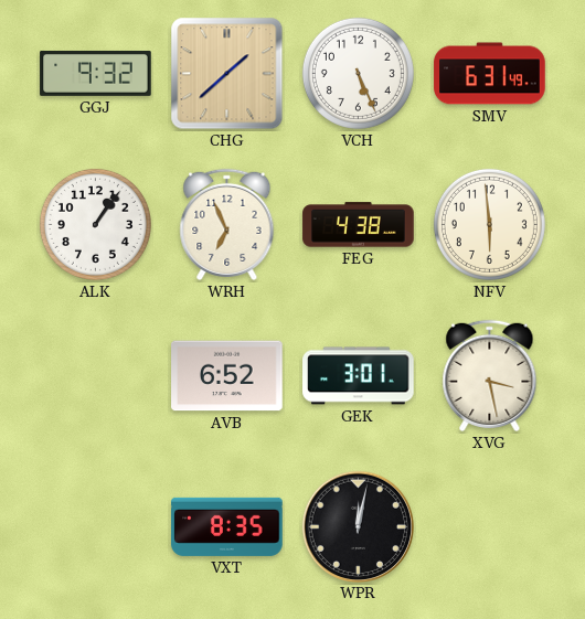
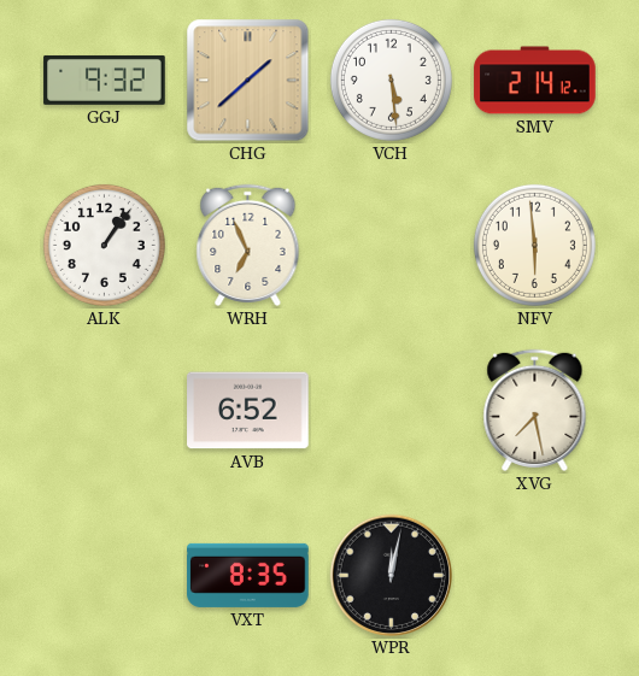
VCH: 5:26 -> 5:29 (391, 80)
SMV: 6:31 -> 2:14 (535, 81)
FEG: 4:38 -> none (359, 225)
GEK: 3:01 -> none (359, 376)
XVG: 3:28 -> 7:28 (535, 410)
